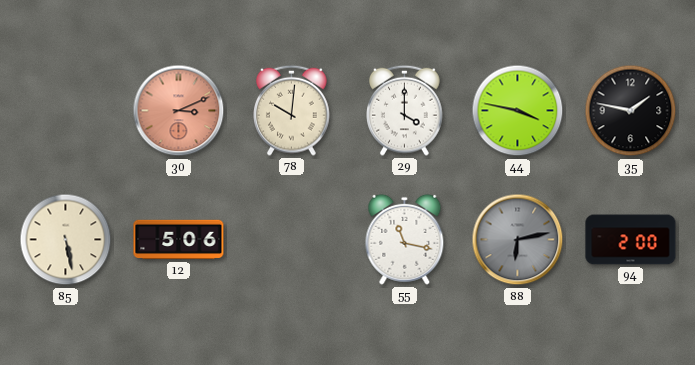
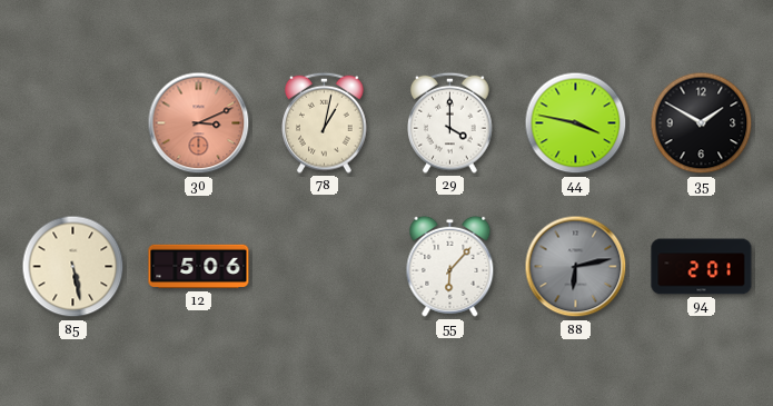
78: 10:01 -> 1:02 (325, 122)
35: 1:47 -> 1:50 (702, 123)
55: 11:17 -> 6:07 (450, 266)
94: 2:00 -> 2:01 (702, 267)
